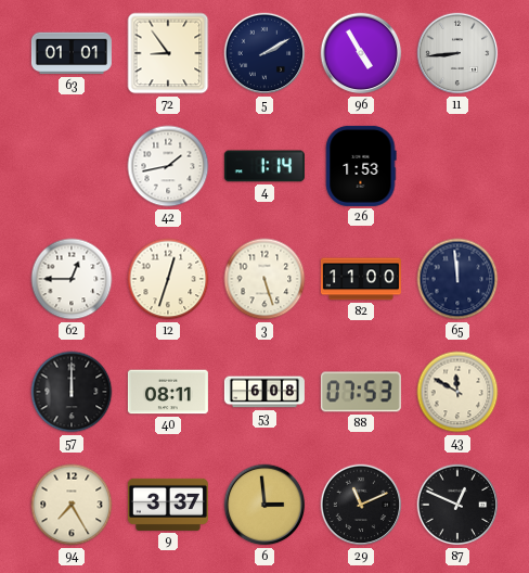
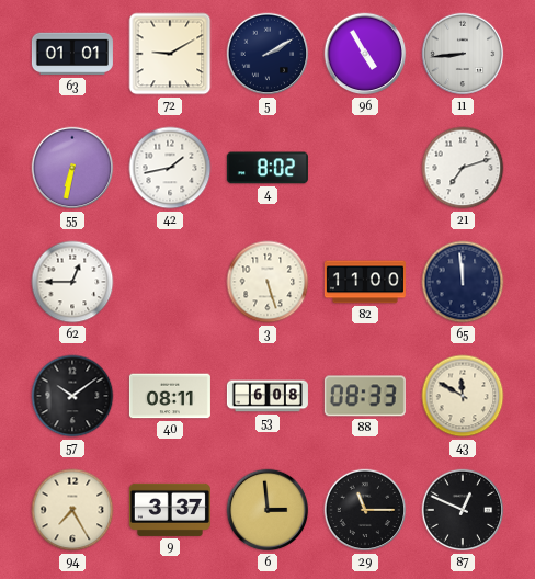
72: 8:54 -> 9:10 (170, 54)
55: none -> 6:32 (72, 168)
4: 1:14 -> 8:02 (267, 168)
26: 1:53 -> none (361, 166)
21: none -> 7:12 (463, 168)
12: 12:33 -> none (168, 279)
57: 12:00 -> 10:09 (72, 396)
88: 07:53 -> 08:33 (365, 396)
29: 11:11 -> 11:15 (365, 510)
